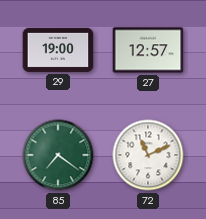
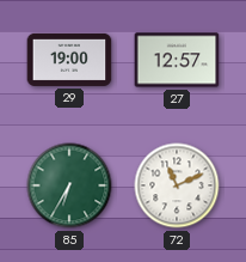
85: 7:21 -> 6:35 (69, 185)
